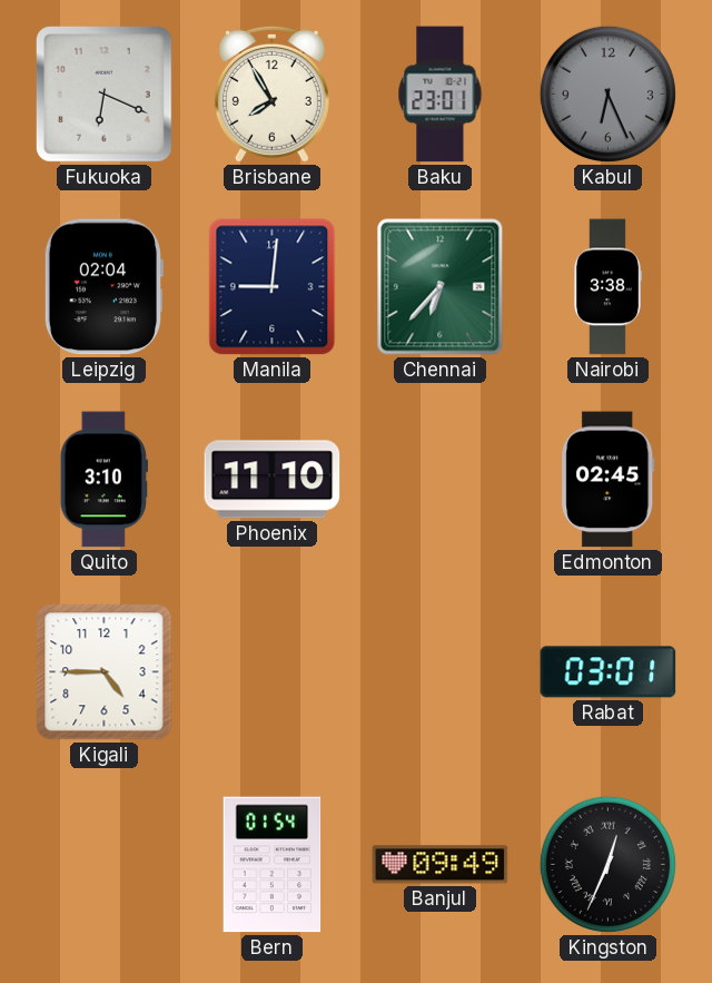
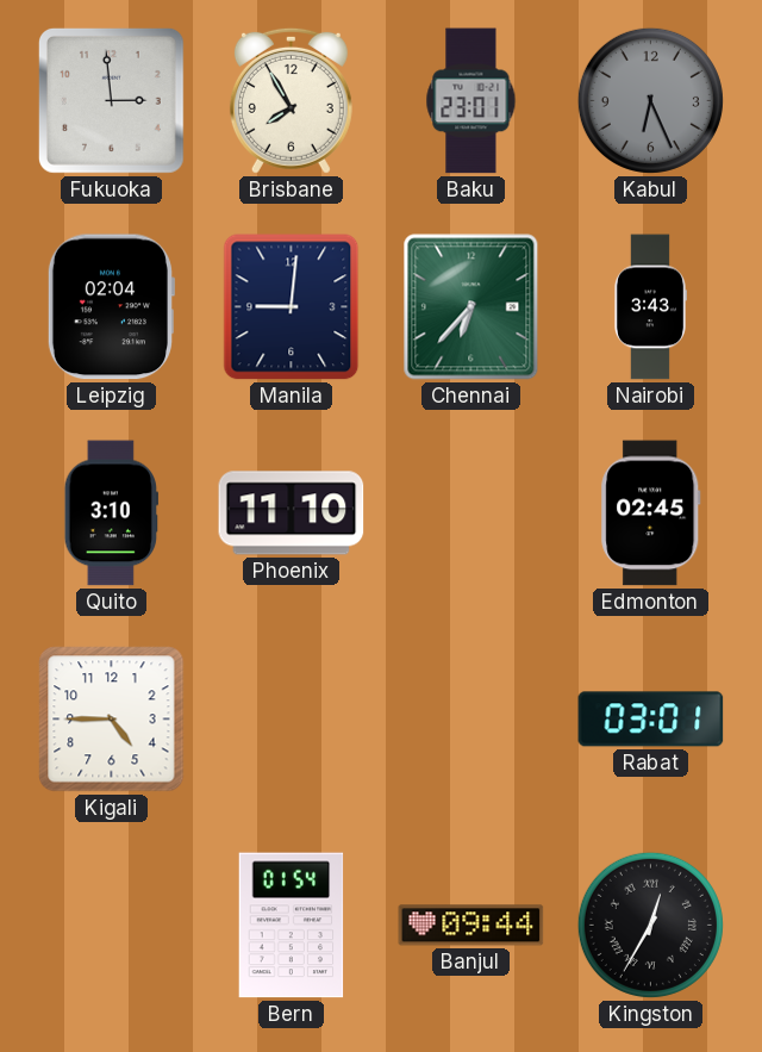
Fukuoka: 6:19 -> 2:59 (111, 100)
Nairobi: 3:38 -> 3:43 (650, 307)
Banjul: 09:49 -> 09:44 (471, 926)
Kingston: 12:34 -> 12:35 (650, 925)
